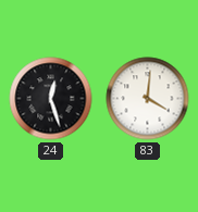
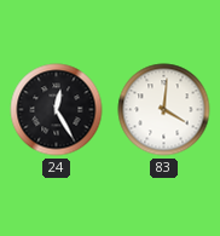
24: 12:27 -> 12:25 (57, 110)
